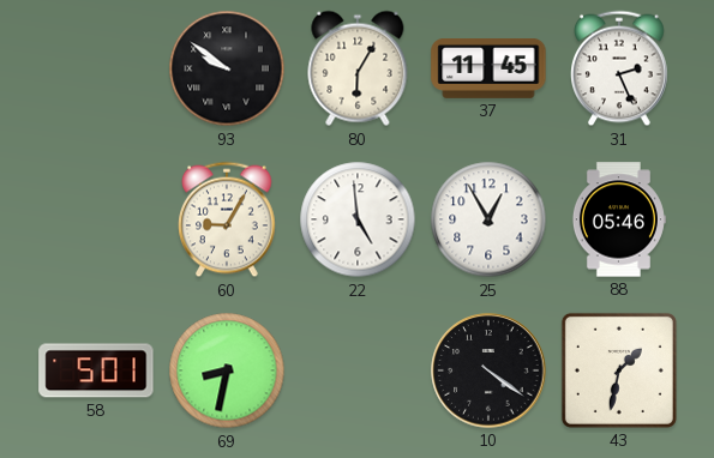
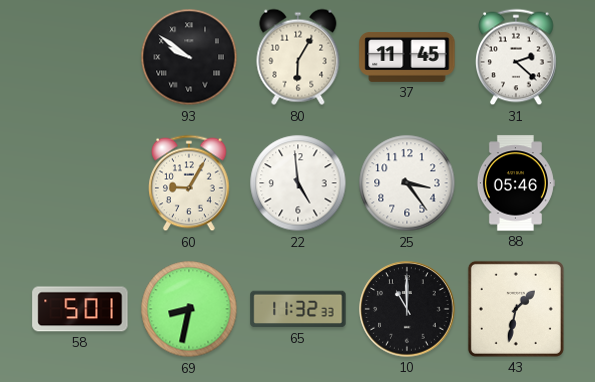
31: 2:26 -> 2:22 (517, 57)
25: 12:55 -> 3:24 (407, 183)
65: none -> 11:32 (298, 309)
10: 4:21 -> 11:00 (407, 309)
